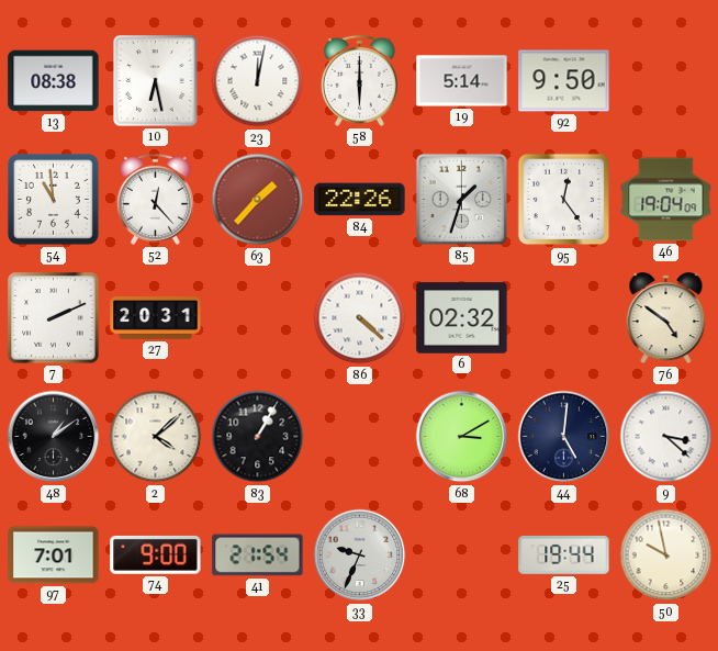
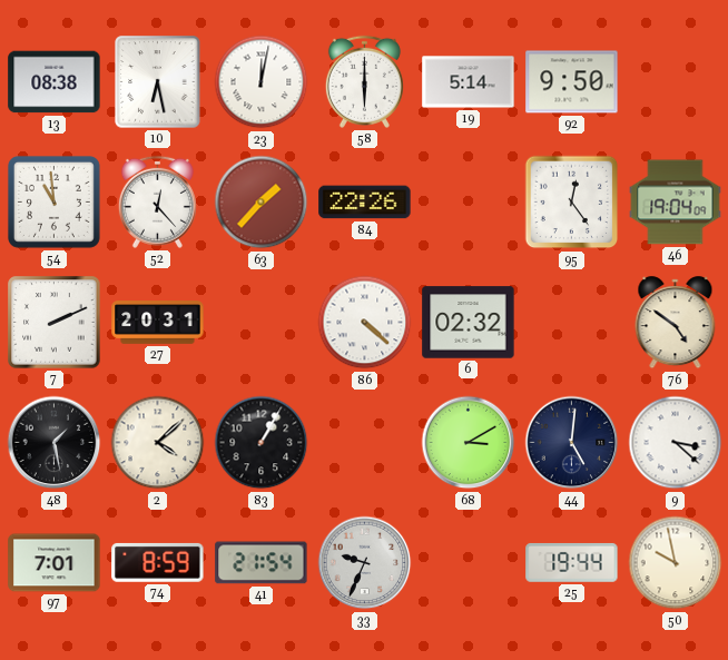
85: 1:33 -> none (461, 199)
48: 1:09 -> 1:28 (55, 443)
74: 9:00 -> 8:59 (158, 562)
